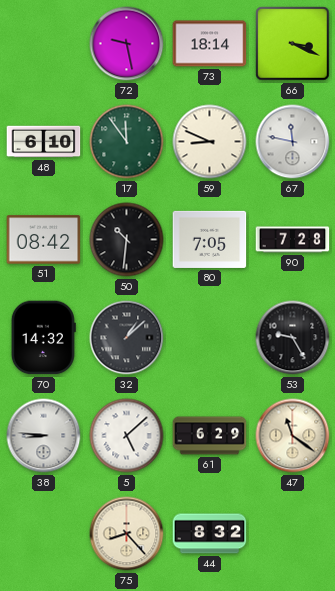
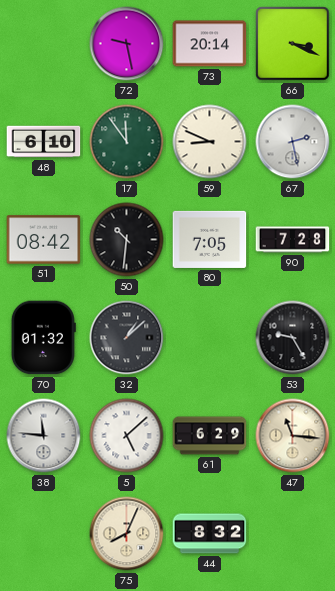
73: 18:14 -> 20:14 (210, 44)
67: 11:47 -> 2:28 (293, 142)
70: 14:32 -> 01:32 (43, 338)
38: 8:46 -> 11:46 (44, 436)
47: 11:21 -> 11:16 (293, 436)
75: 8:23 -> 8:04 (127, 534)
